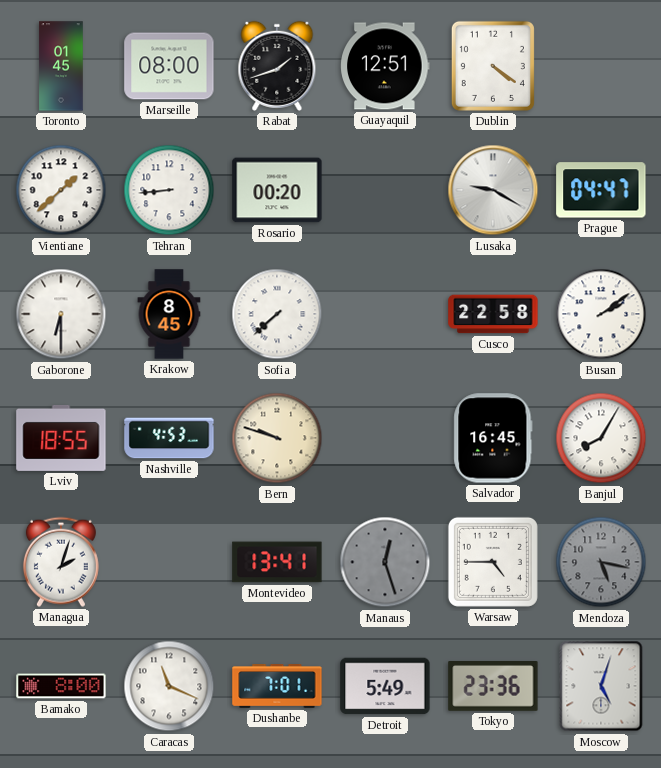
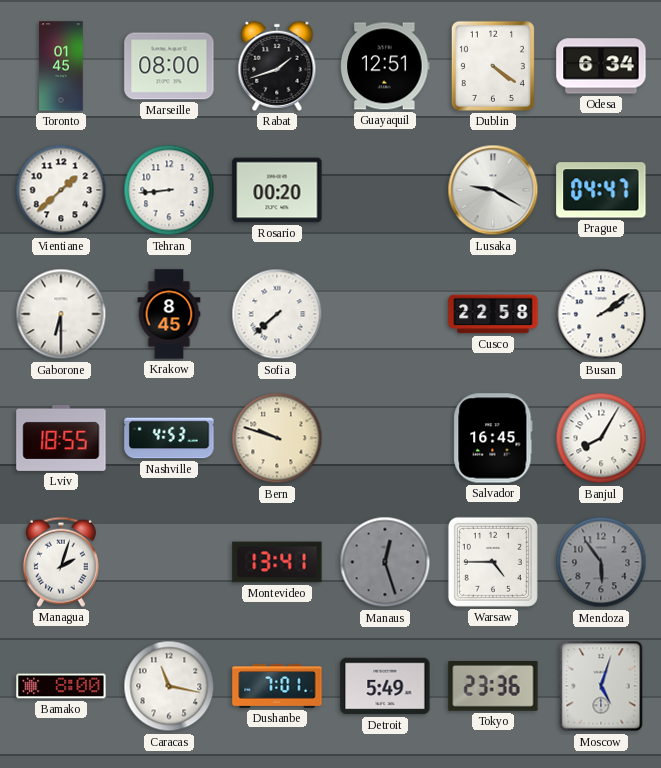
Odesa: none -> 6:34 (601, 66)
Mendoza: 5:17 -> 5:54 (601, 562)
Caracas: 11:19 -> 11:17 (169, 686)
